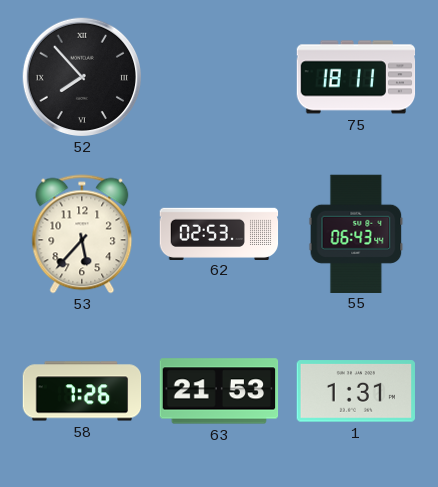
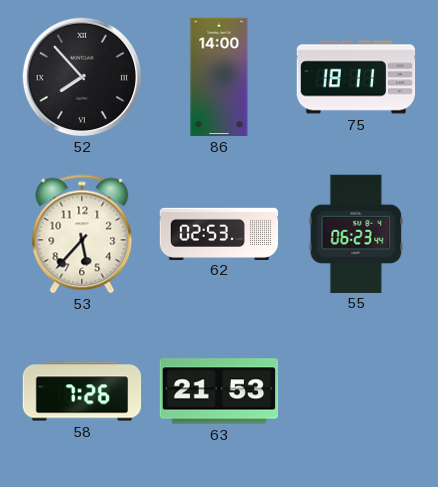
86: none -> 14:00 (219, 77)
55: 06:43 -> 06:23 (356, 233)
1: 1:31 -> none (355, 391)
